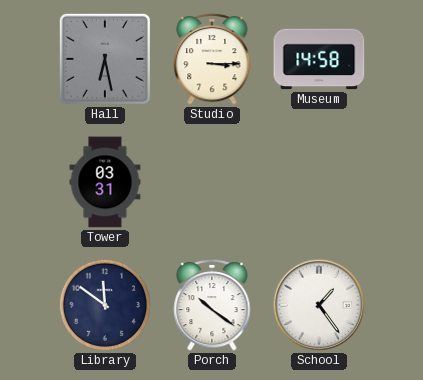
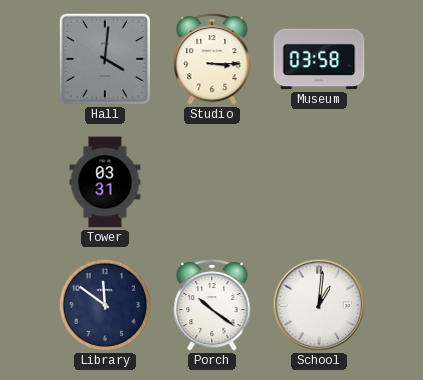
Hall: 6:28 -> 4:01 (105, 59)
Museum: 14:58 -> 03:58 (319, 59)
School: 1:24 -> 1:01 (319, 305)
